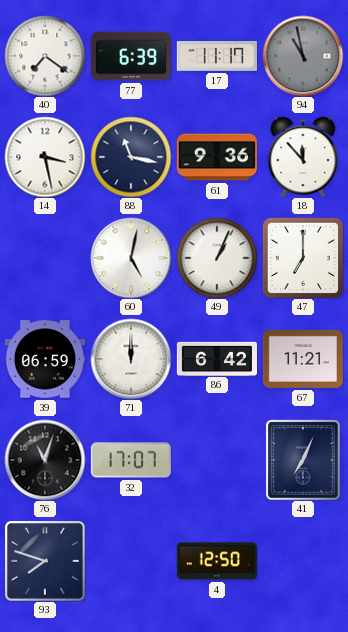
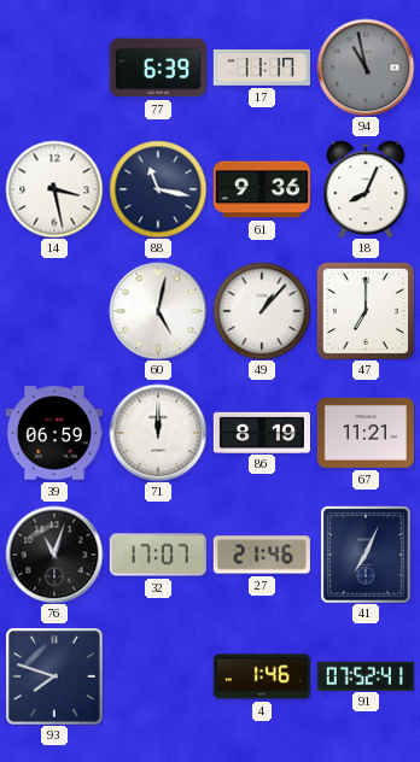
40: 7:21 -> none (45, 56)
18: 11:53 -> 8:04 (366, 189)
49: 1:04 -> 1:07 (262, 311)
86: 6:42 -> 8:19 (262, 432)
27: none -> 21:46 (262, 555)
4: 12:50 -> 1:46 (262, 676)
91: none -> 07:52 (366, 675)
